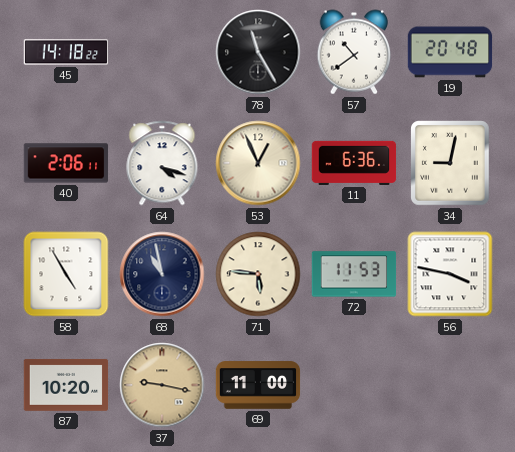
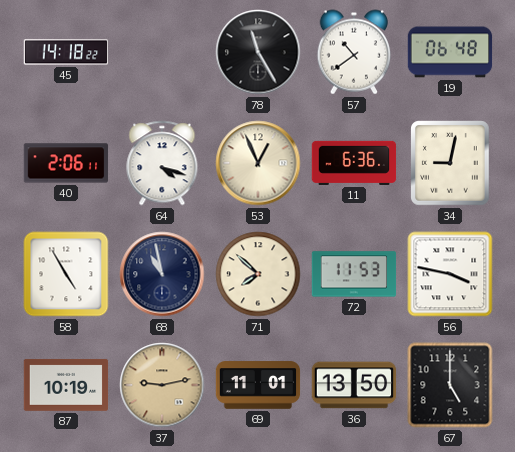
19: 20:48 -> 06:48 (450, 52)
71: 5:46 -> 7:52 (258, 274)
87: 10:20 -> 10:19 (66, 385)
37: 9:17 -> 9:13 (162, 385)
69: 11:00 -> 11:01 (258, 385)
36: none -> 13:50 (354, 385)
67: none -> 5:00 (450, 385)
